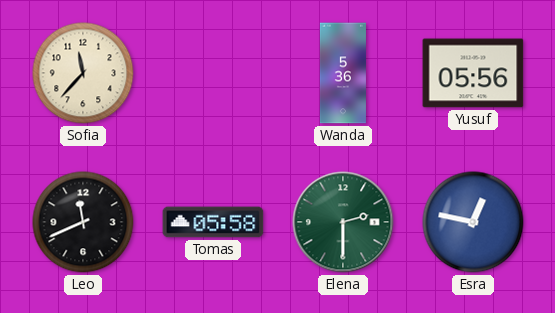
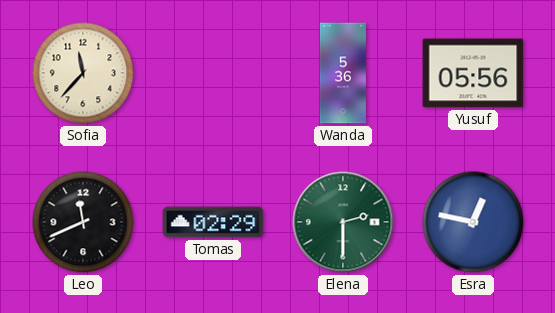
Tomas: 05:58 -> 02:29 (213, 222)
